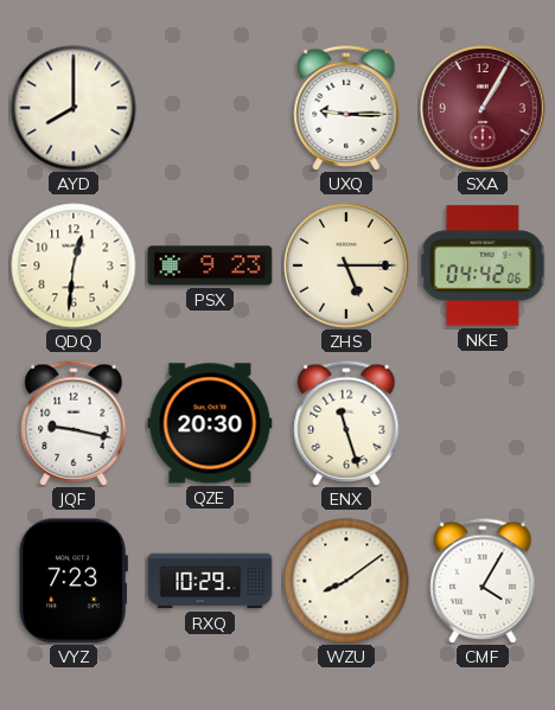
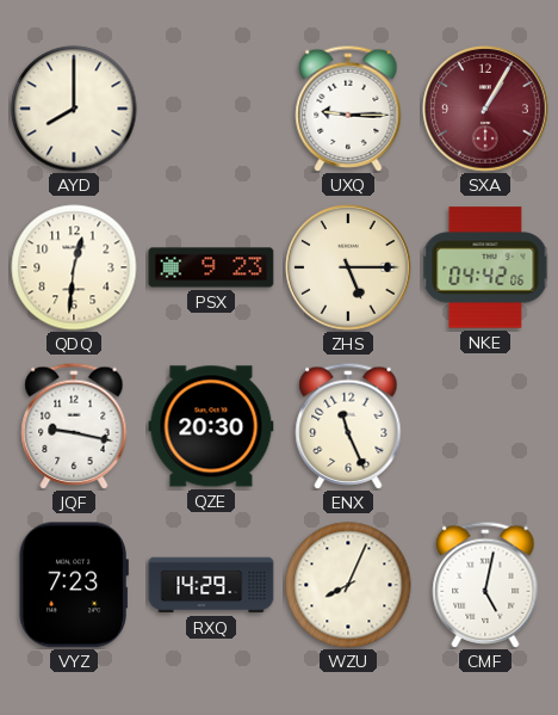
ENX: 11:27 -> 11:26 (348, 426)
RXQ: 10:29 -> 14:29 (211, 585)
WZU: 8:09 -> 8:04 (348, 585)
CMF: 4:05 -> 5:02 (485, 585)
